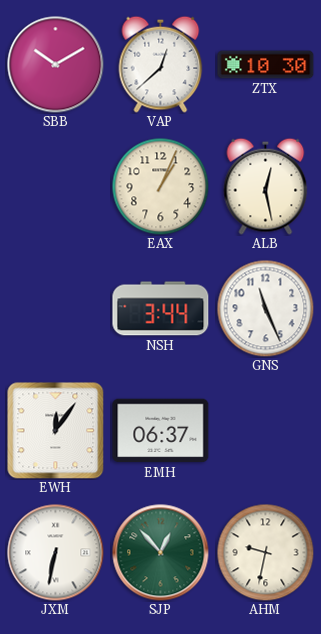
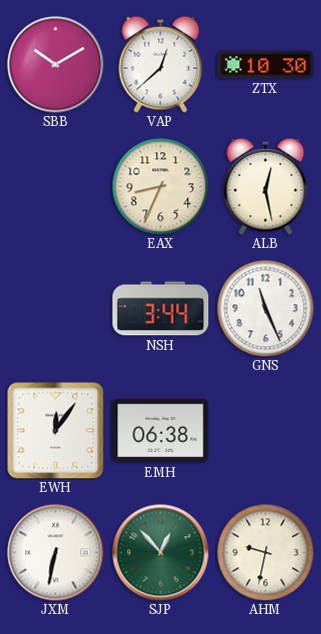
EAX: 1:04 -> 8:34 (160, 186)
EMH: 06:37 -> 06:38 (161, 431)
